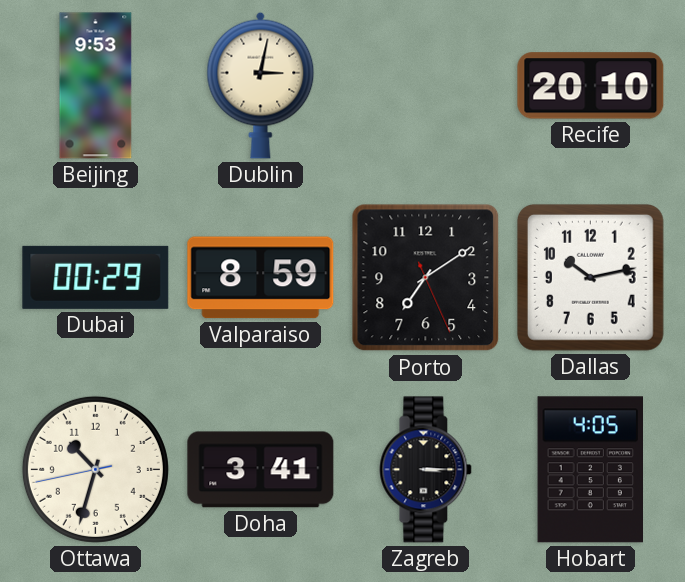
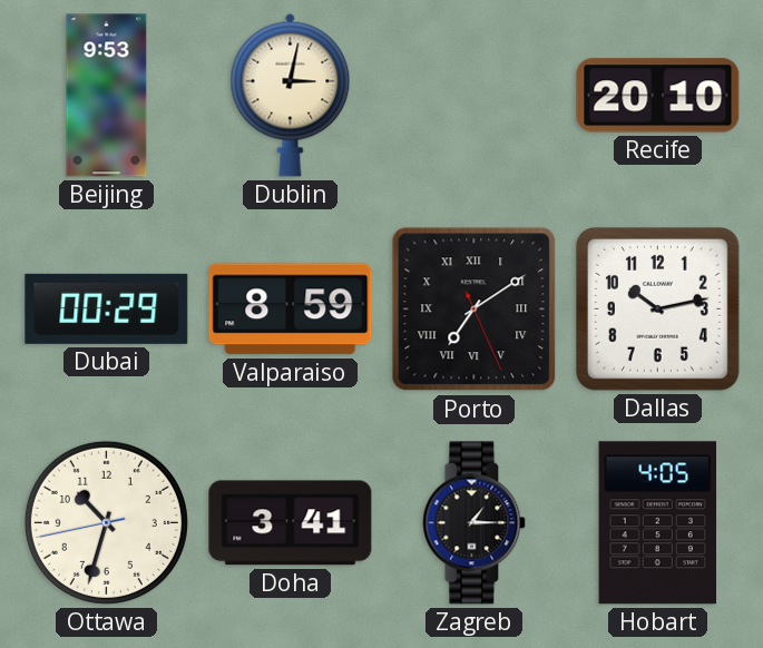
Porto numerals: Arabic -> Roman (475, 310)
Zagreb: 3:15 -> 1:15 (475, 523)
